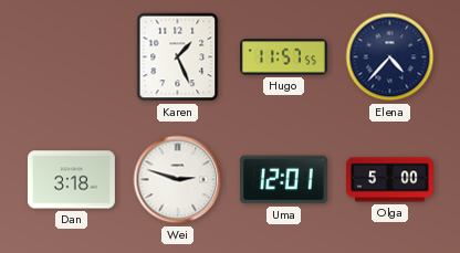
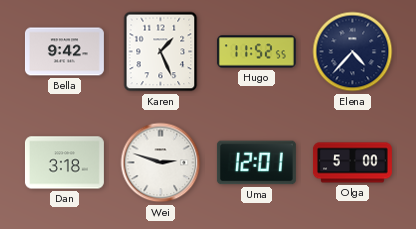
Bella: none -> 9:42 (64, 52)
Hugo: 11:57 -> 11:52 (256, 52)
